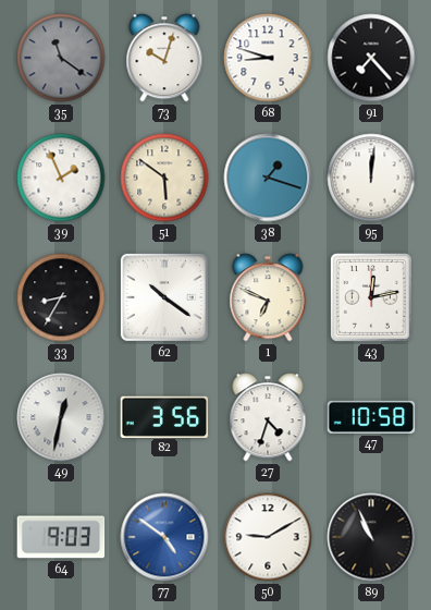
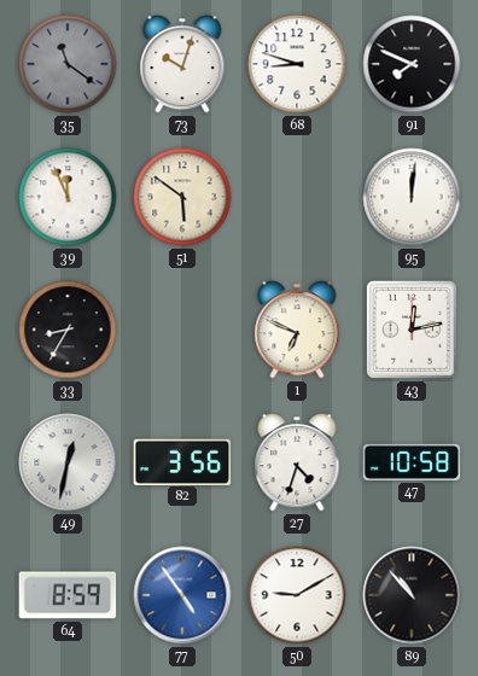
91: 7:23 -> 7:49 (412, 64)
39: 1:56 -> 11:56 (68, 197)
38: 1:18 -> none (268, 178)
62: 10:21 -> none (164, 297)
64: 9:03 -> 8:59 (68, 595)
77: 4:51 -> 4:54 (182, 595)
89: 10:56 -> 10:53 (412, 595)
